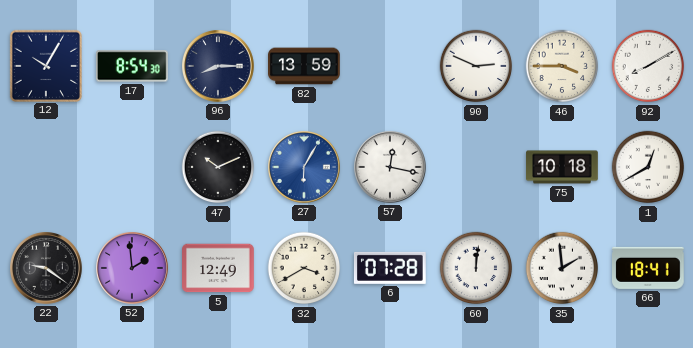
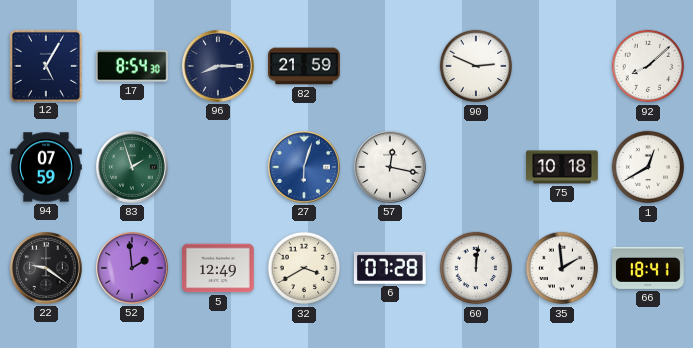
12: 10:05 -> 5:05 (45, 65)
82: 13:59 -> 21:59 (304, 66)
46: 3:45 -> none (562, 66)
92: 8:10 -> 8:08 (648, 66)
94: none -> 07:59 (46, 167)
83: none -> 1:57 (133, 168)
47: 10:11 -> none (218, 167)
27: 6:05 -> 6:03 (305, 168)
